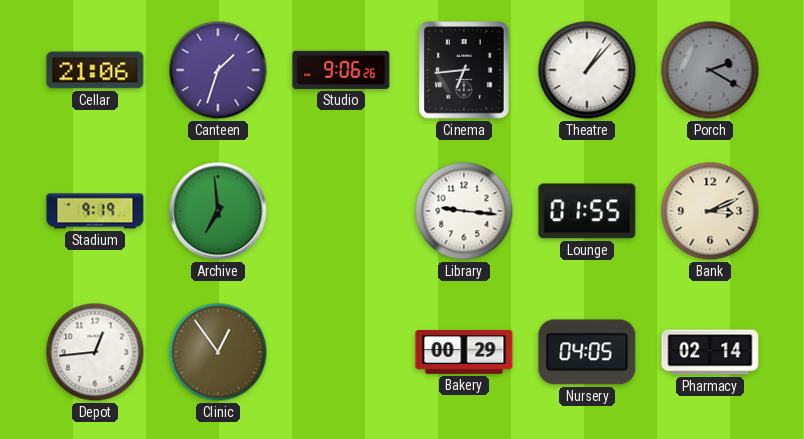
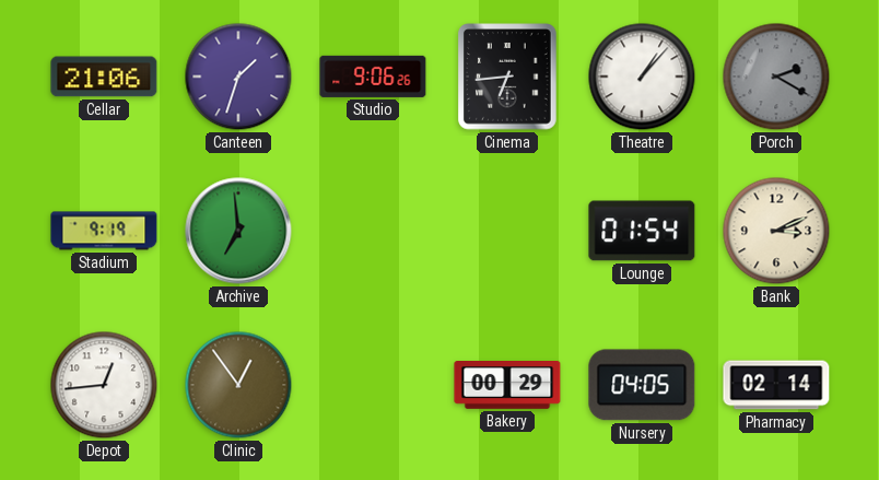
Library: 9:16 -> none (464, 211)
Lounge: 01:55 -> 01:54 (642, 231)
